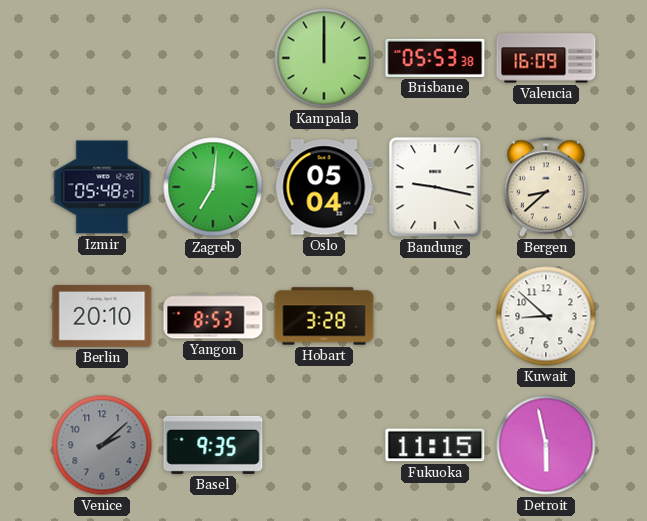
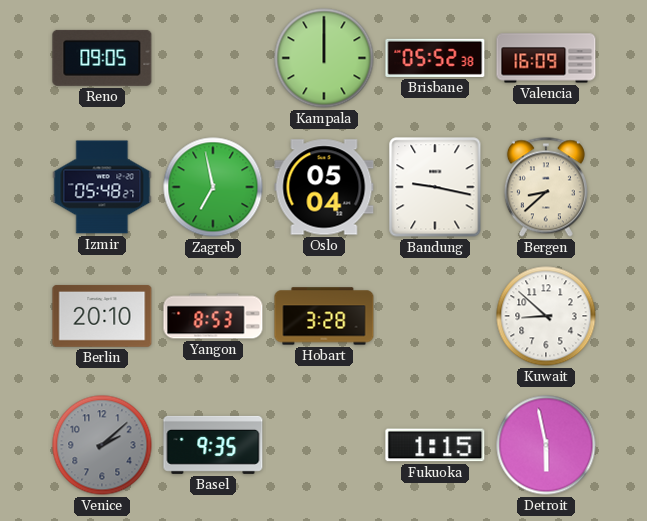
Reno: none -> 09:05 (102, 58)
Brisbane: 05:53 -> 05:52 (435, 58)
Zagreb: 7:01 -> 6:58 (213, 187)
Fukuoka: 11:15 -> 1:15 (435, 445)
